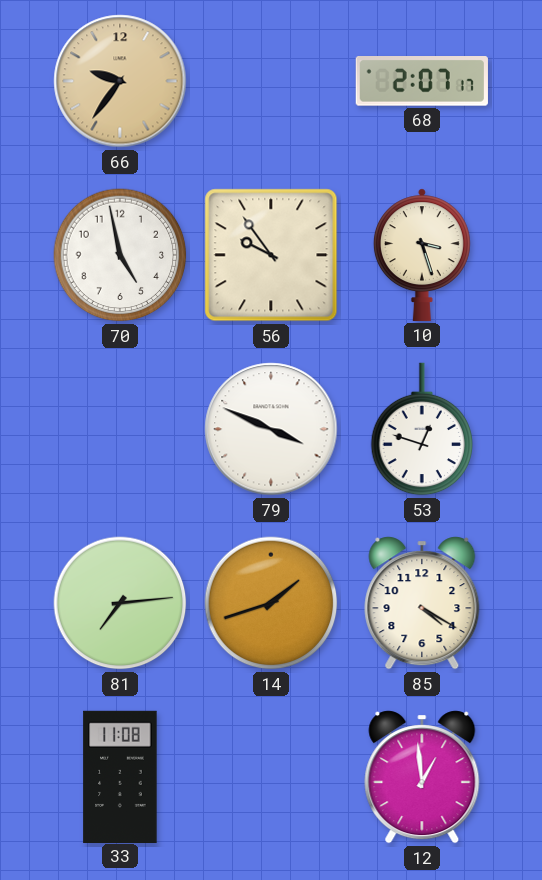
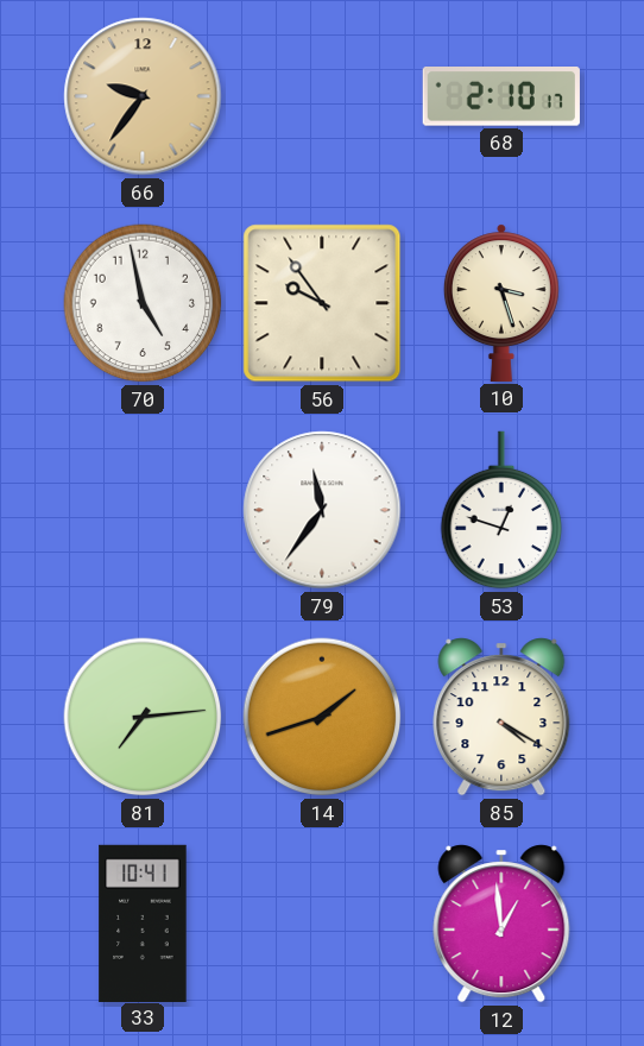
68: 2:07 -> 2:10 (501, 97)
79: 3:49 -> 11:36 (322, 510)
33: 11:08 -> 10:41 (143, 922)
